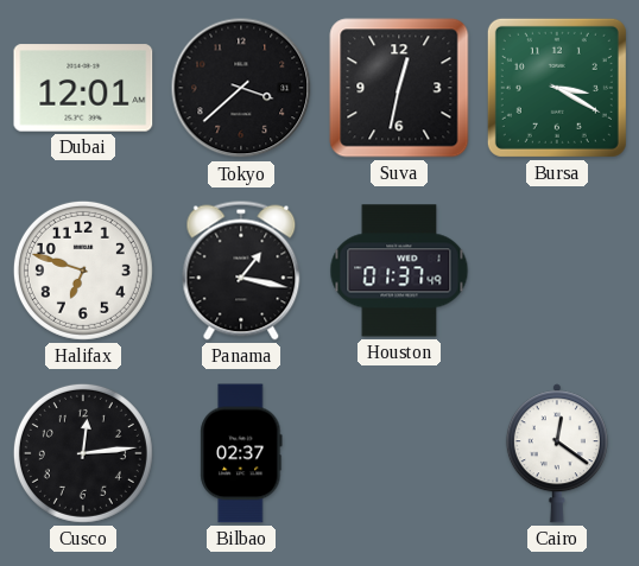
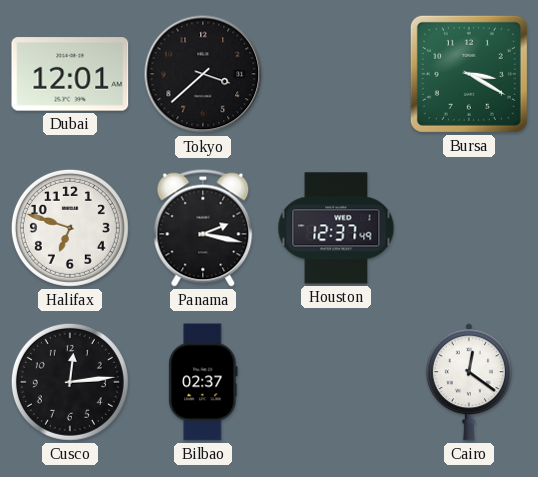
Suva: 12:32 -> none (399, 88)
Panama: 1:17 -> 2:17 (203, 228)
Houston: 01:37 -> 12:37 (336, 228)
